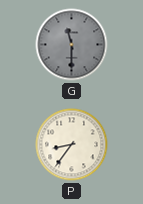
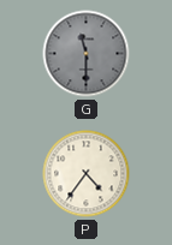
P: 8:36 -> 4:36 (87, 174)
